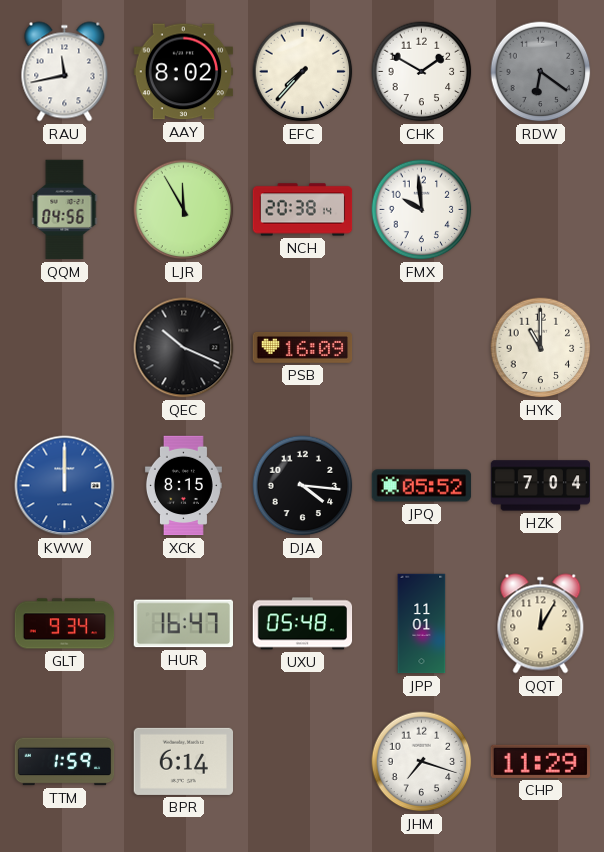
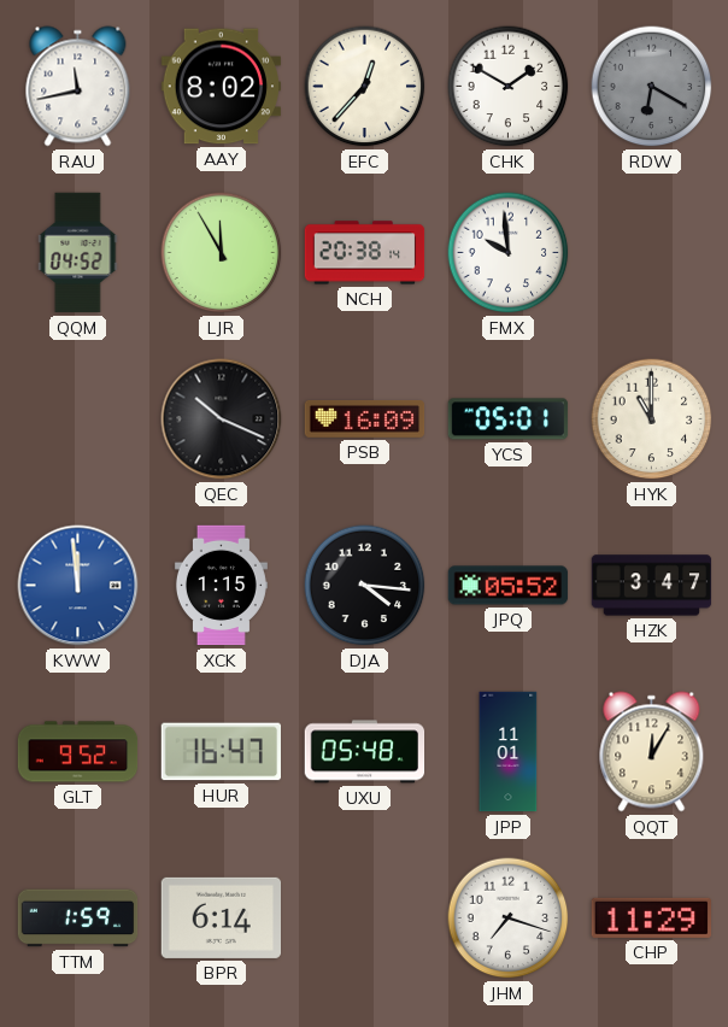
EFC: 7:37 -> 12:37 (365, 87)
RDW: 6:21 -> 6:20 (652, 87)
QQM: 04:56 -> 04:52 (78, 253)
YCS: none -> 05:01 (509, 419)
KWW: 12:00 -> 11:59 (78, 586)
XCK: 8:15 -> 1:15 (221, 586)
HZK: 7:04 -> 3:47 (652, 586)
GLT: 9:34 -> 9:52 (78, 752)
